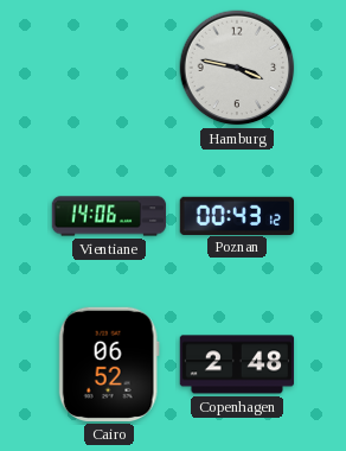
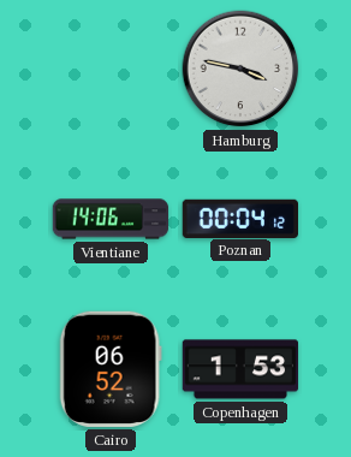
Poznan: 00:43 -> 00:04 (239, 218)
Copenhagen: 2:48 -> 1:53 (240, 369)
